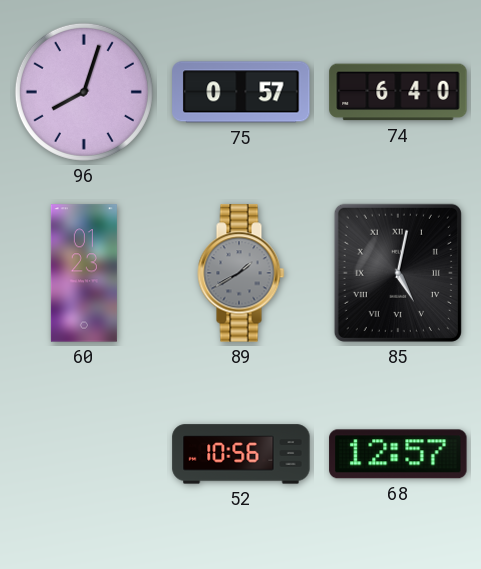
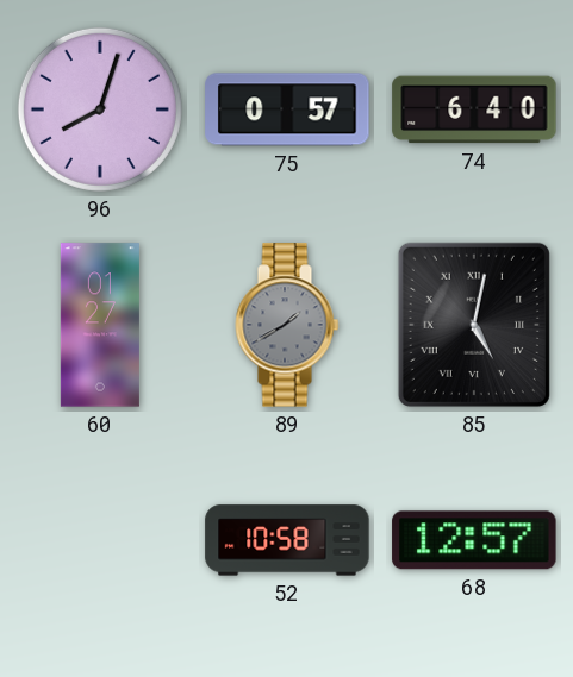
60: 01:23 -> 01:27 (100, 325)
52: 10:56 -> 10:58 (287, 540)
